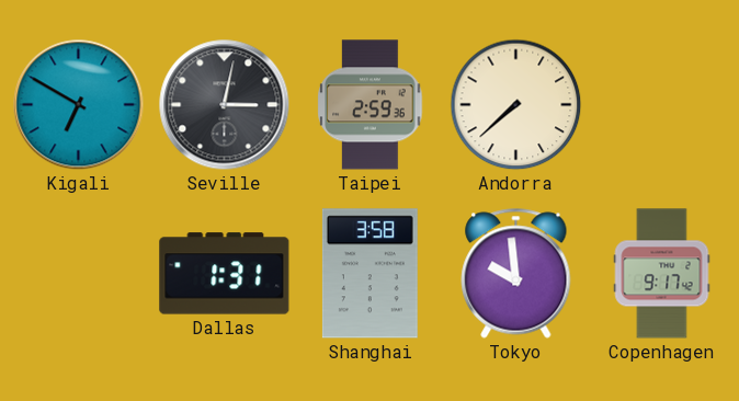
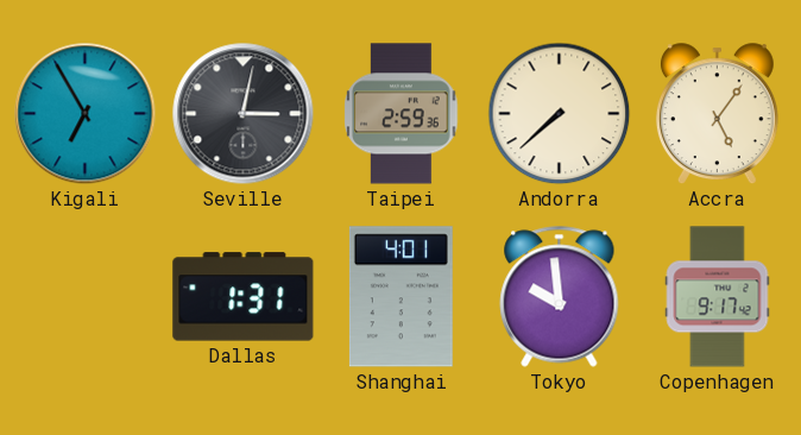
Kigali: 6:50 -> 6:55 (86, 114)
Accra: none -> 5:06 (717, 114)
Shanghai: 3:58 -> 4:01 (400, 297)
